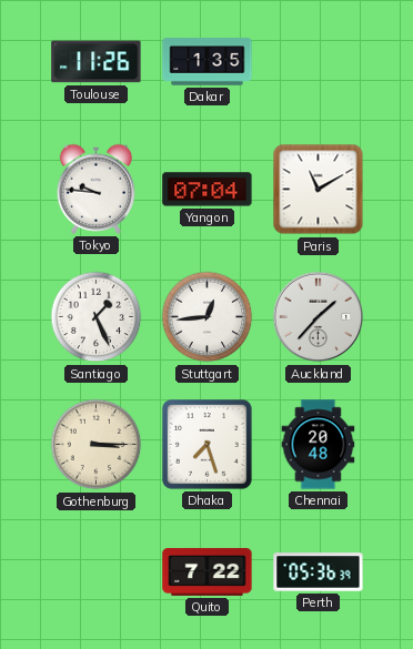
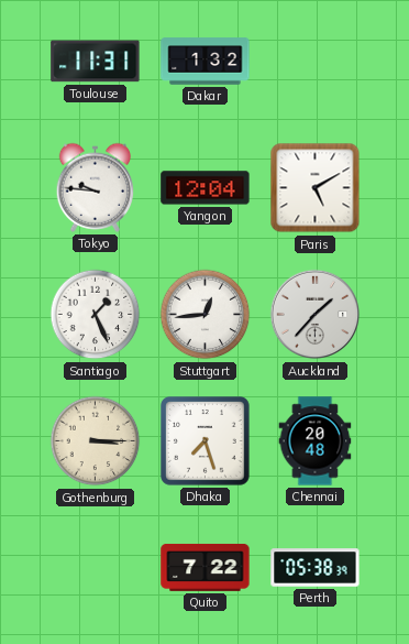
Toulouse: 11:26 -> 11:31 (96, 62)
Dakar: 1:35 -> 1:32 (206, 62)
Yangon: 07:04 -> 12:04 (206, 188)
Paris: 11:10 -> 5:10 (316, 188)
Perth: 05:36 -> 05:38 (316, 568)
